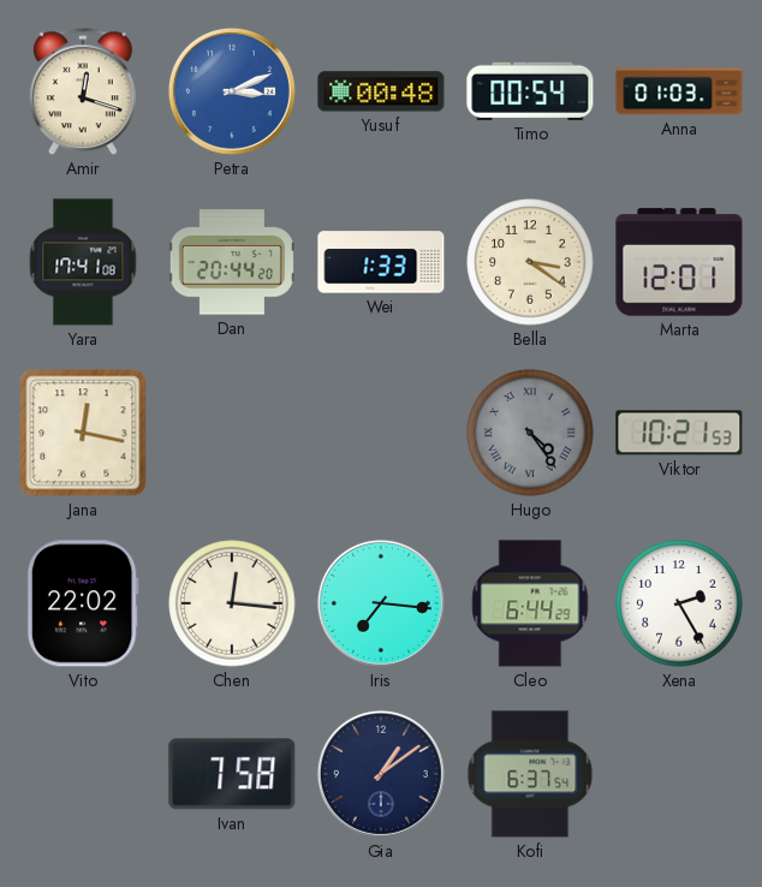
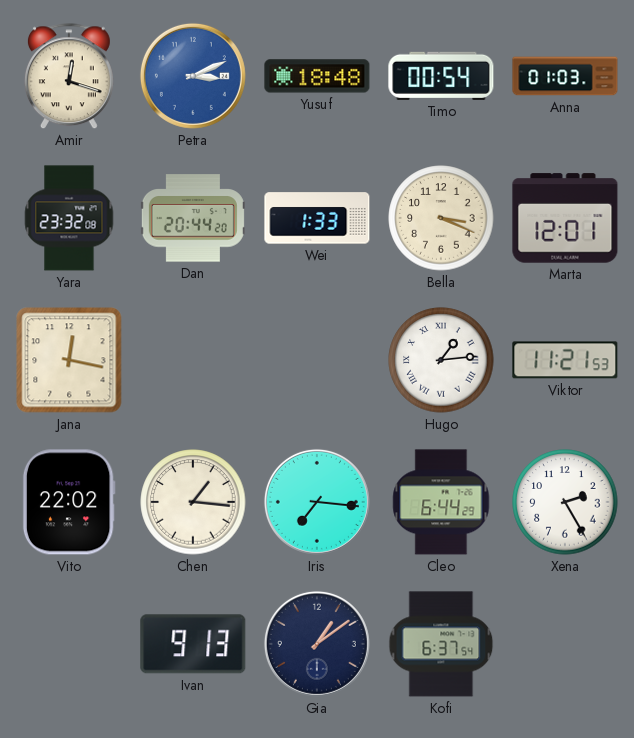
Yusuf: 00:48 -> 18:48 (317, 76)
Yara: 17:41 -> 23:32 (69, 218)
Bella: 3:21 -> 3:19 (441, 218)
Hugo: 4:24 -> 1:14 (441, 360)
Hugo dial: grey -> white (441, 360)
Viktor: 10:21 -> 11:21 (565, 360)
Chen: 12:16 -> 1:16 (193, 502)
Ivan: 7:58 -> 9:13 (193, 644)
